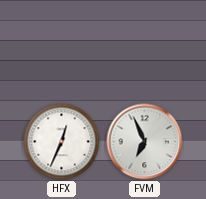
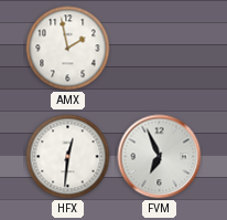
AMX: none -> 1:58 (68, 49)
HFX: 12:34 -> 12:31 (68, 157)
